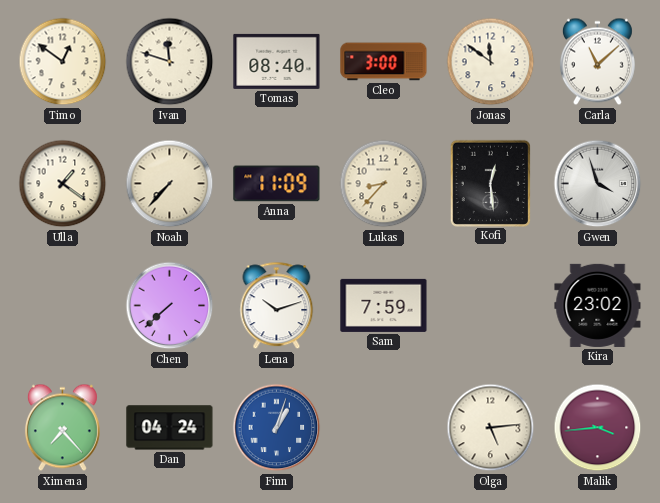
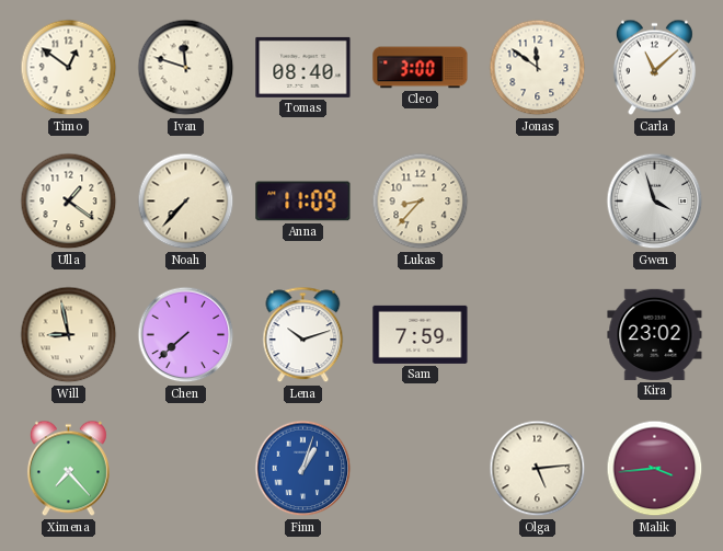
Kofi: 12:29 -> none (490, 183)
Will: none -> 8:58 (69, 335)
Dan: 04:24 -> none (170, 428)
